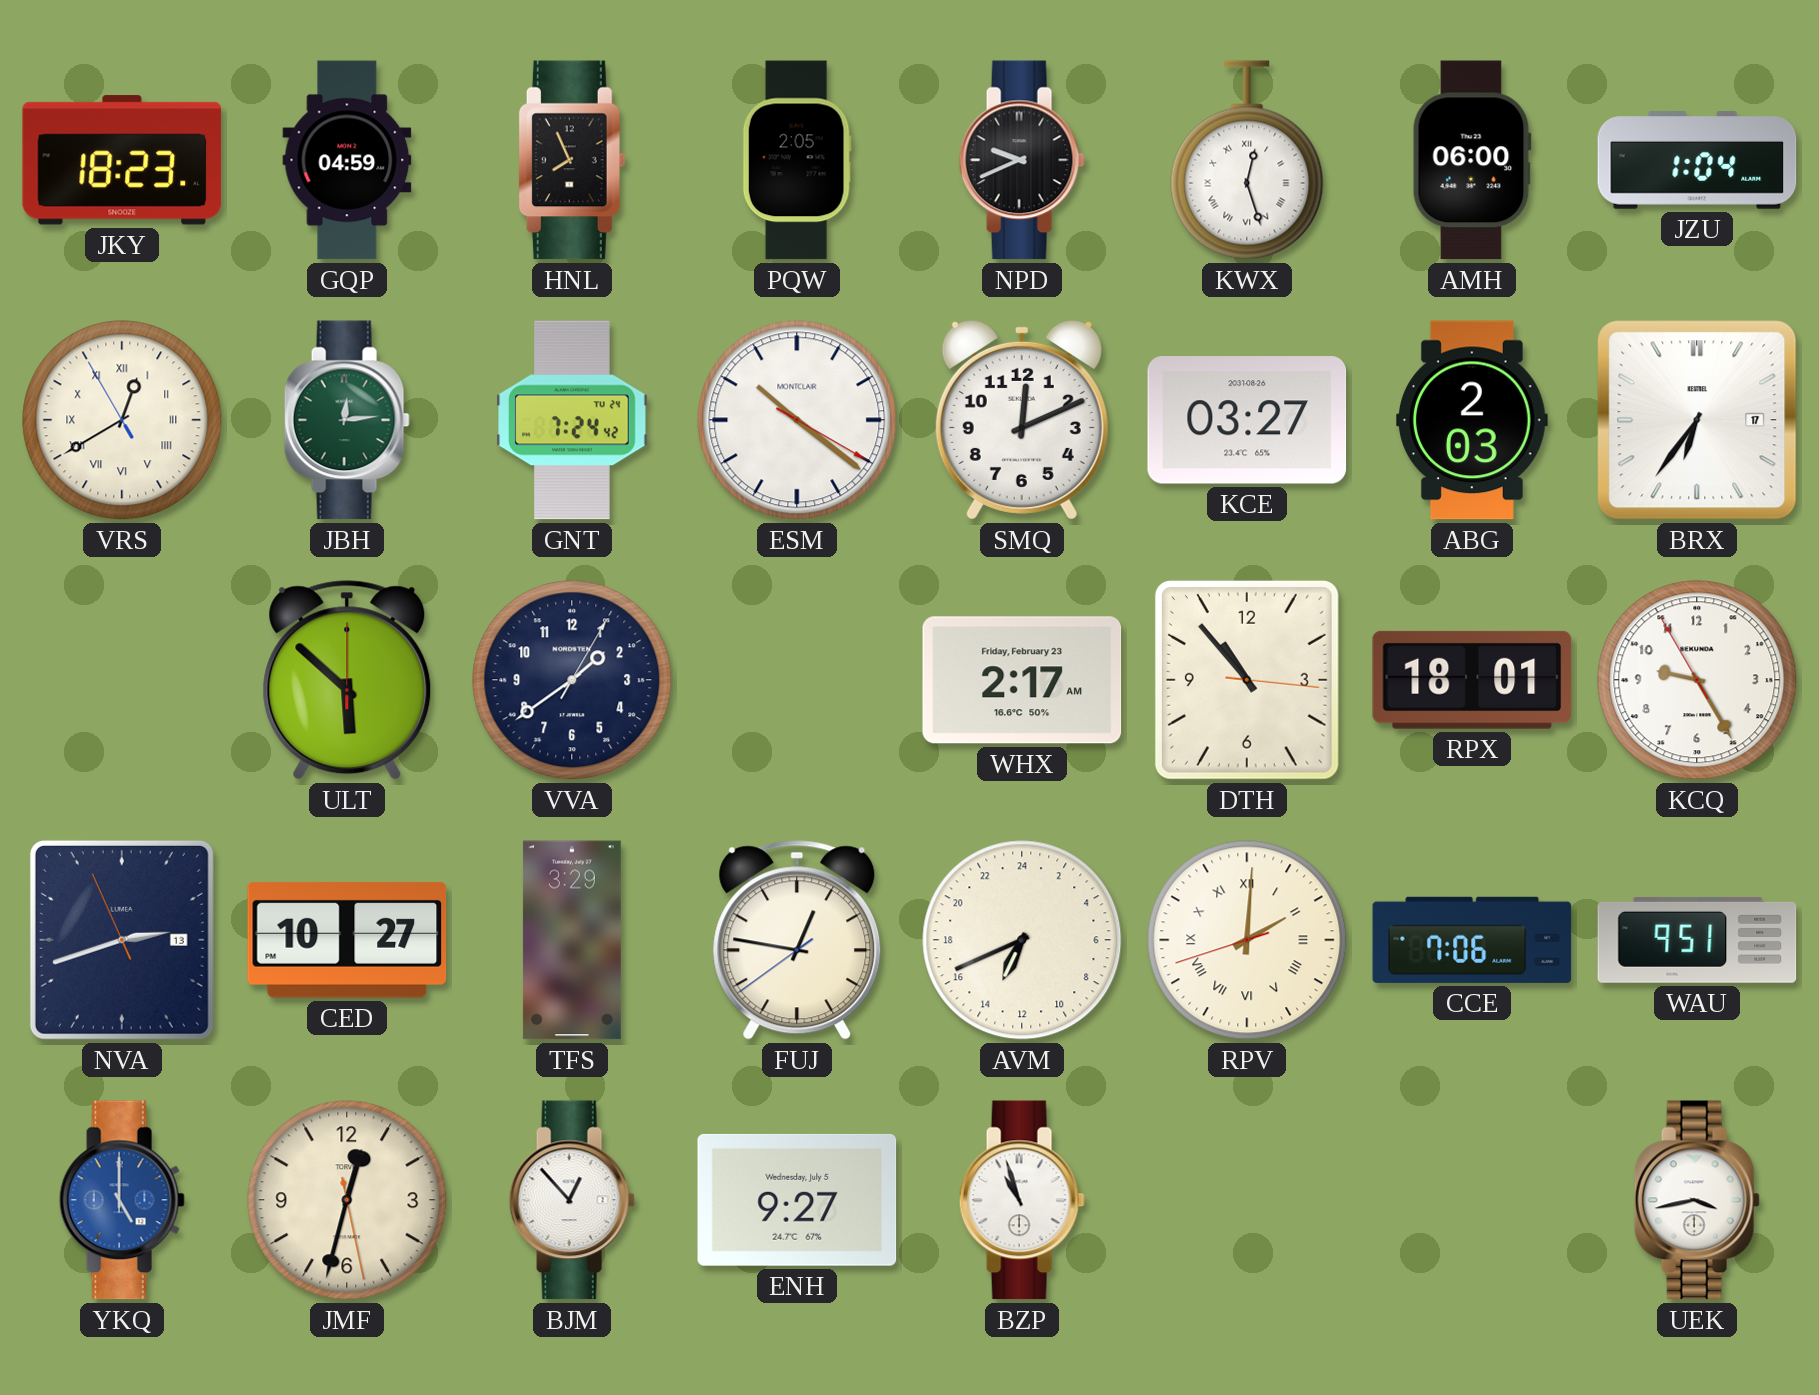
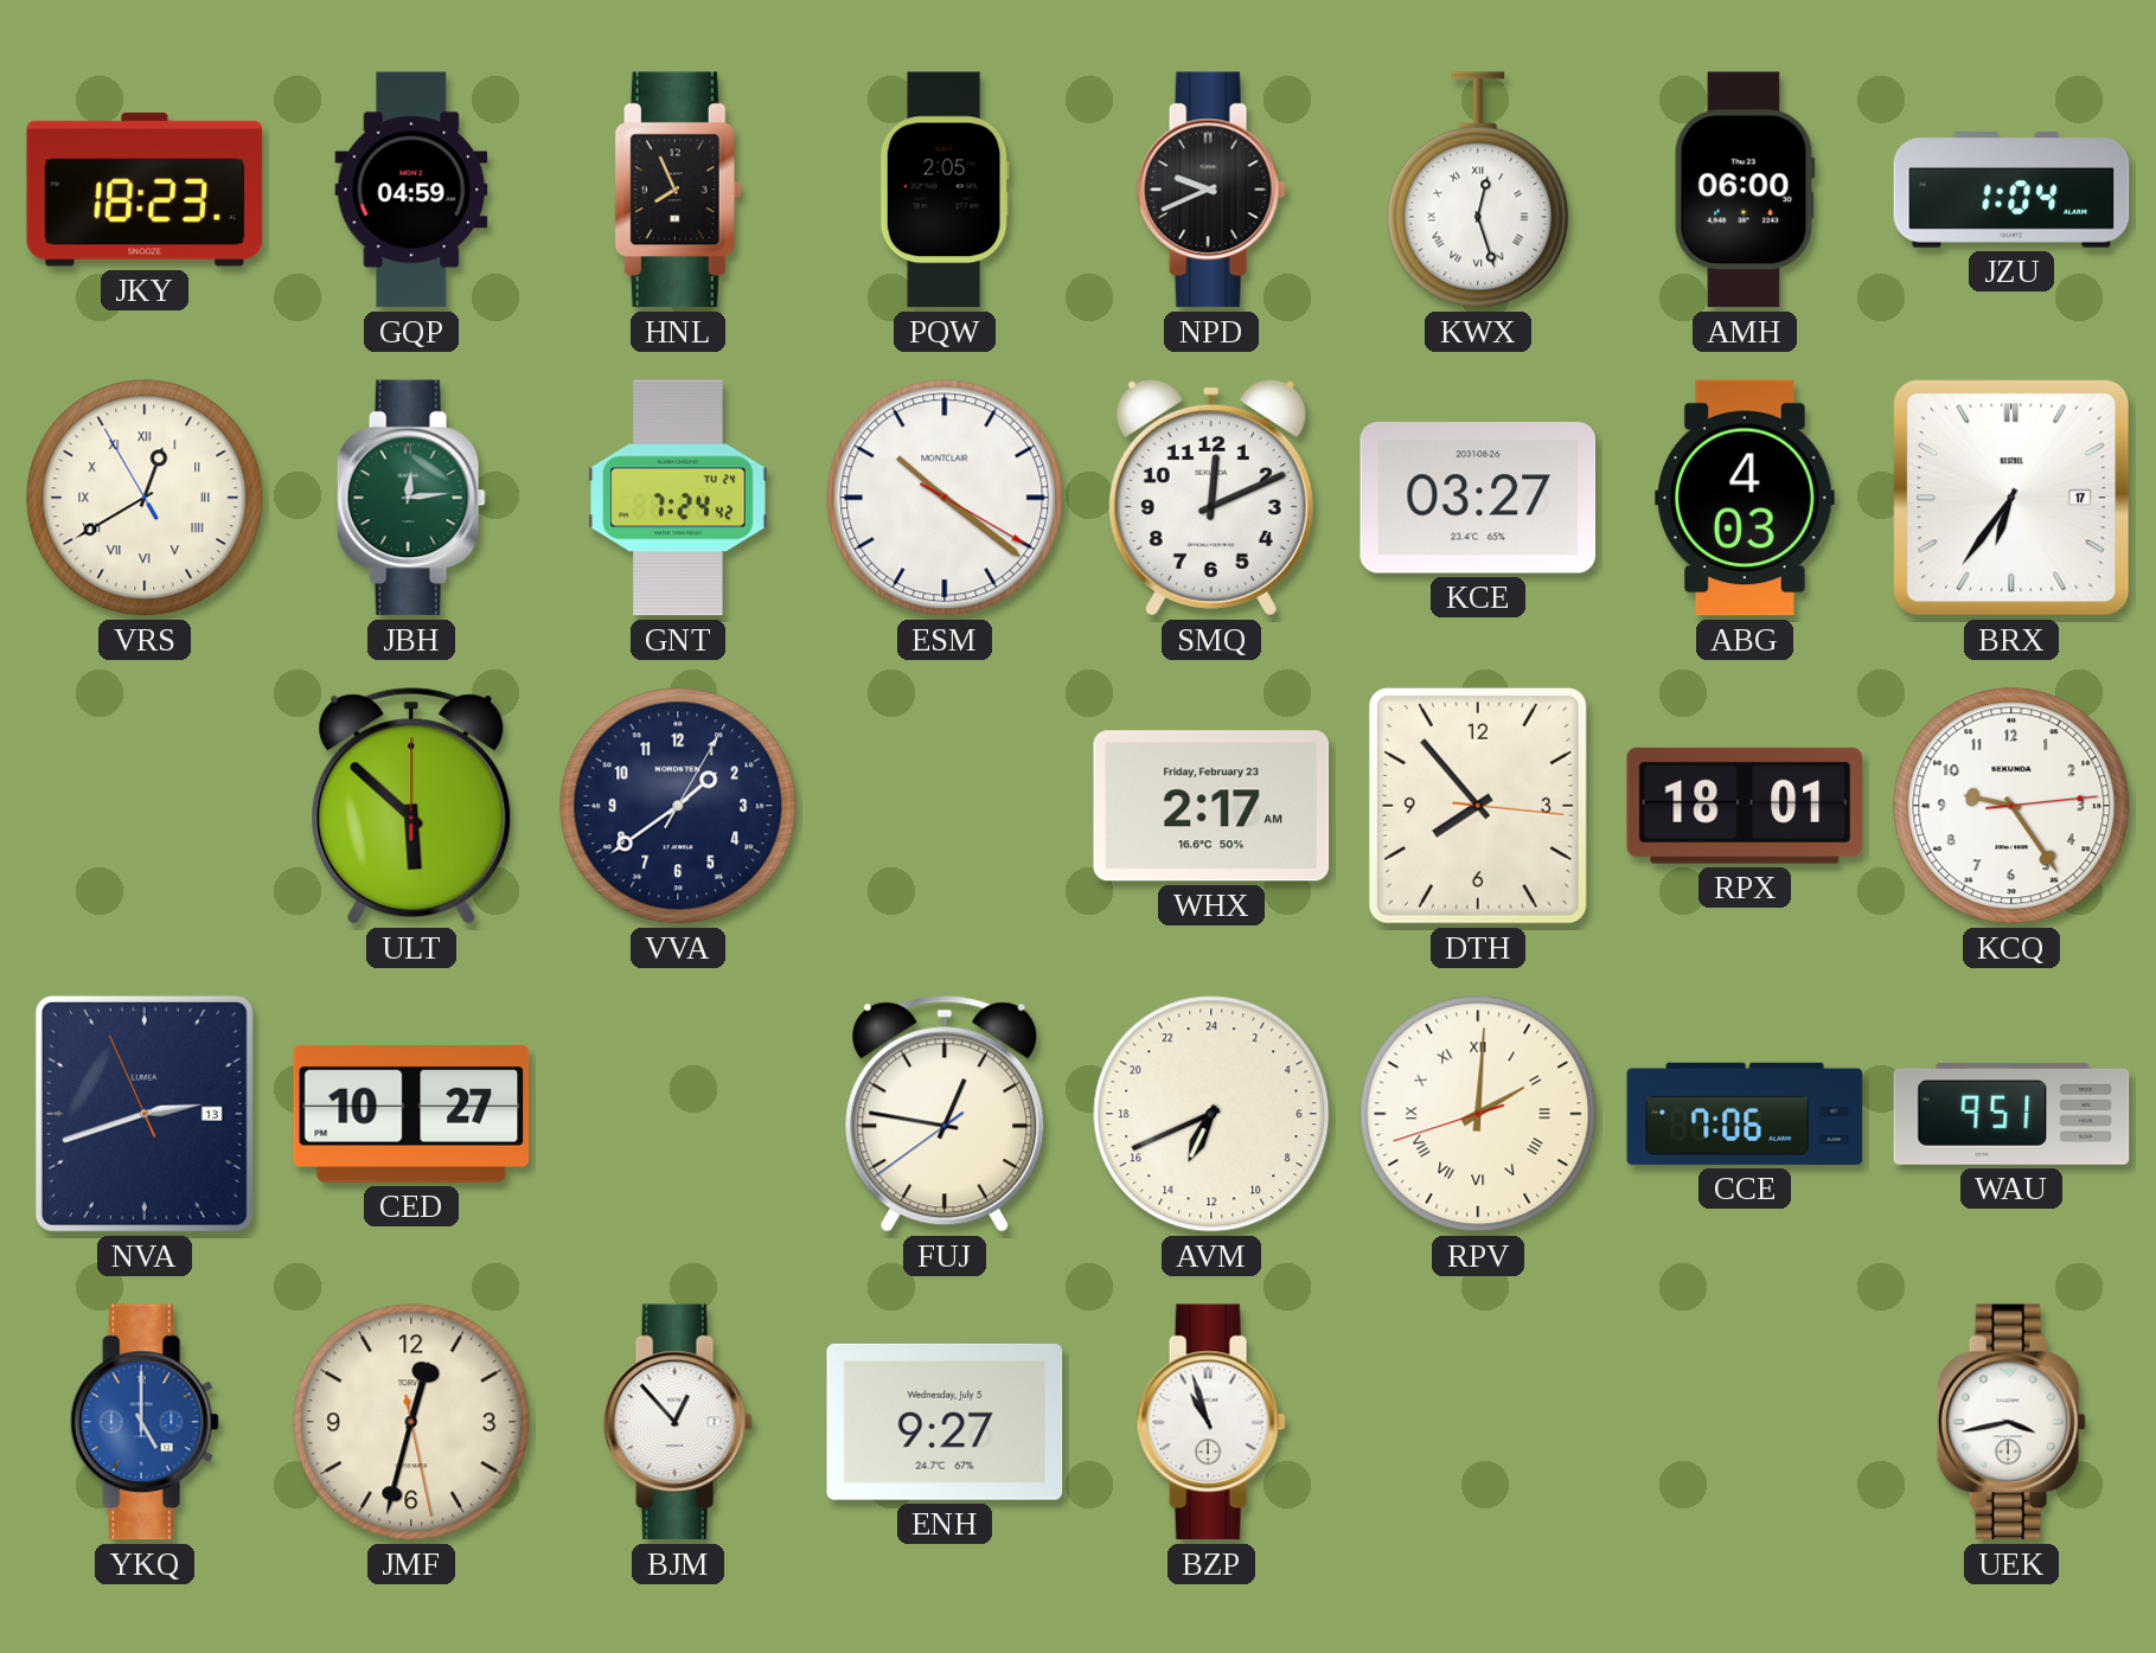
ABG: 2:03 -> 4:03 (1746, 498)
DTH: 10:53 -> 7:53 (1478, 806)
KCQ: 9:24:55 -> 9:24:14 (2011, 806)
TFS: 3:29 -> none (572, 940)
